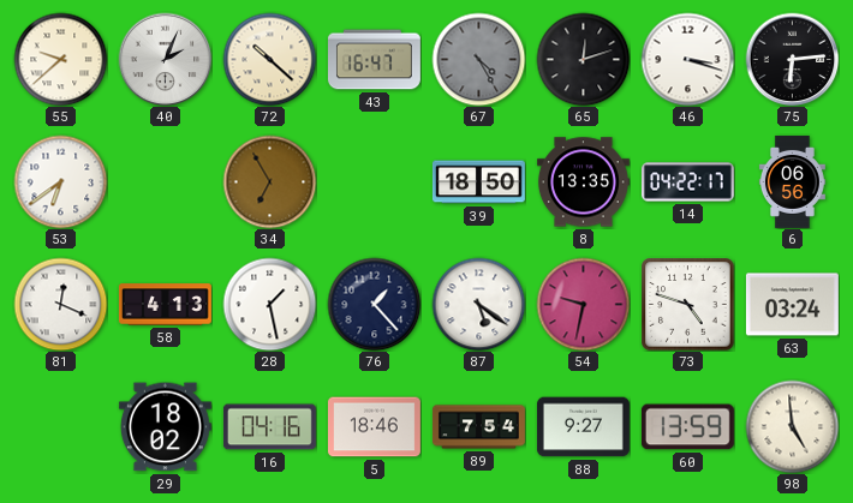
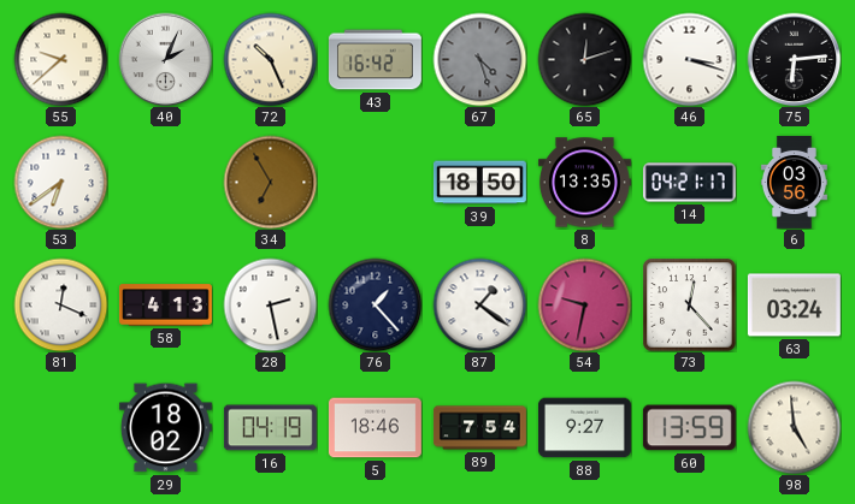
72: 10:22 -> 10:26 (270, 59)
43: 16:47 -> 16:42 (375, 60)
67: 4:25 -> 4:27 (479, 59)
14: 04:22 -> 04:21 (689, 183)
6: 06:56 -> 03:56 (794, 182)
28: 1:28 -> 2:28 (270, 304)
87: 5:21 -> 1:21 (479, 304)
73: 4:48 -> 12:23 (689, 304)
16: 04:16 -> 04:19 (270, 428)
